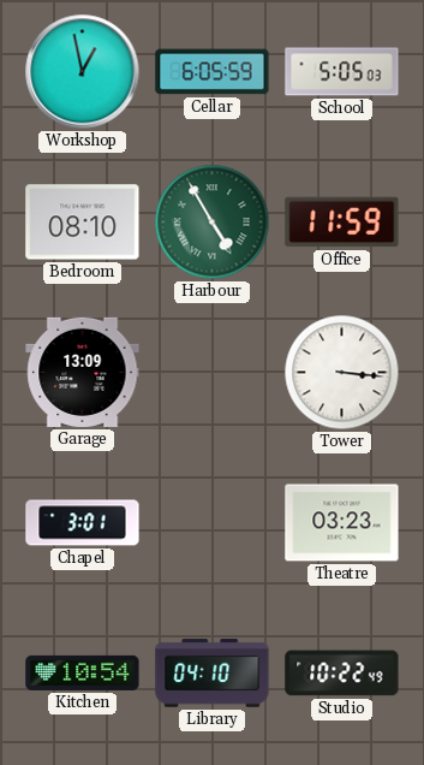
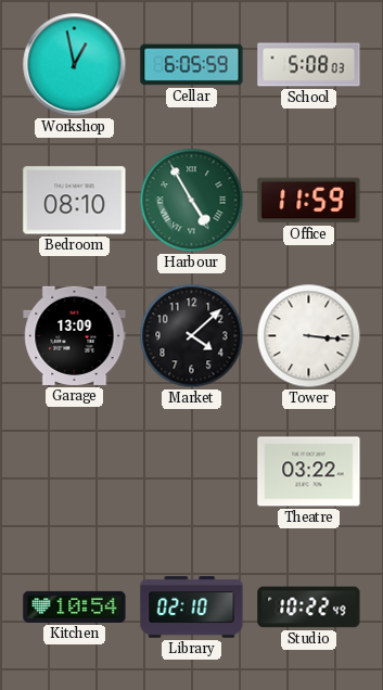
School: 5:05 -> 5:08 (309, 65)
Market: none -> 4:08 (192, 336)
Chapel: 3:01 -> none (83, 523)
Theatre: 03:23 -> 03:22 (309, 472)
Library: 04:10 -> 02:10 (192, 608)
